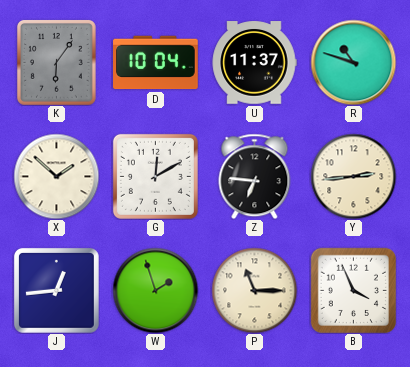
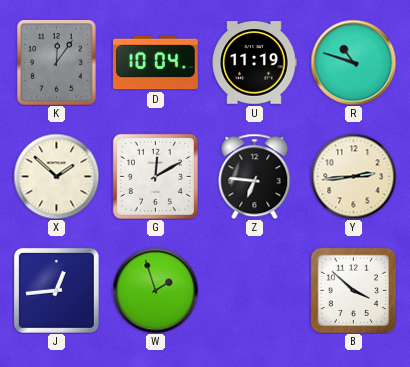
K: 6:06 -> 12:06 (56, 62)
U: 11:37 -> 11:19 (254, 63)
P: 11:15 -> none (254, 290)
B: 3:56 -> 3:52 (353, 290)
